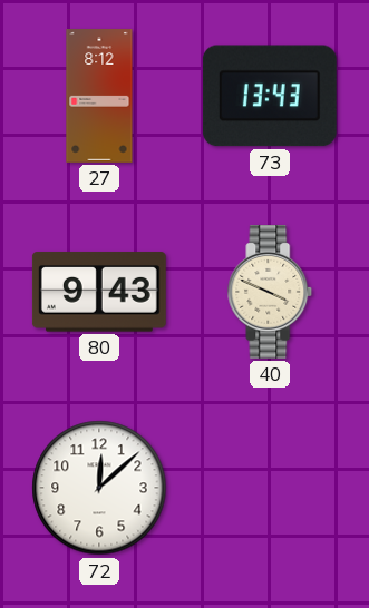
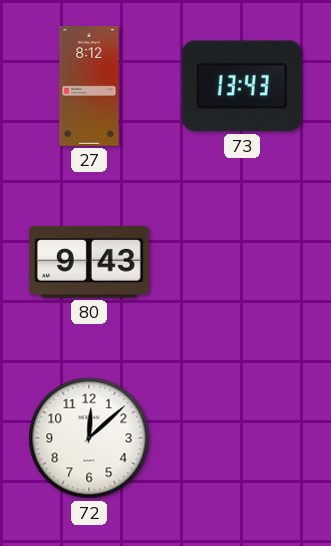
40: 3:49 -> none (270, 293)
